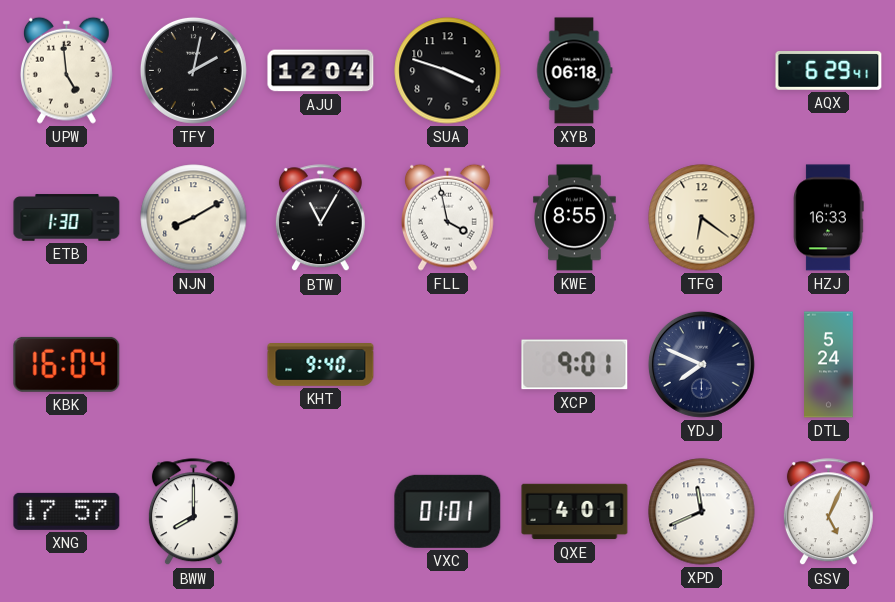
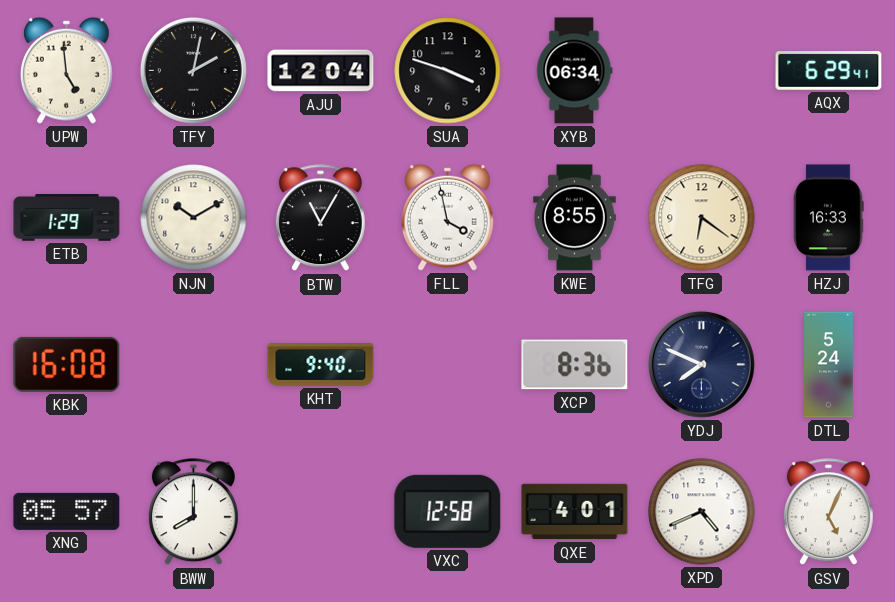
XYB: 06:18 -> 06:34 (574, 71)
ETB: 1:30 -> 1:29 (67, 218)
NJN: 8:10 -> 10:10 (194, 218)
KBK: 16:04 -> 16:08 (67, 364)
XCP: 9:01 -> 8:36 (575, 365)
XNG: 17:57 -> 05:57 (67, 511)
VXC: 01:01 -> 12:58 (448, 511)
XPD: 11:41 -> 4:41 (702, 512)
